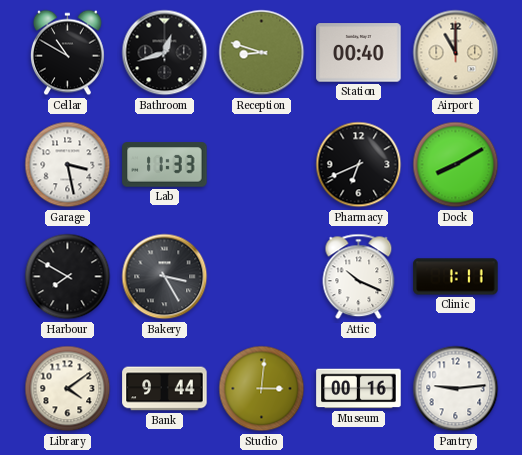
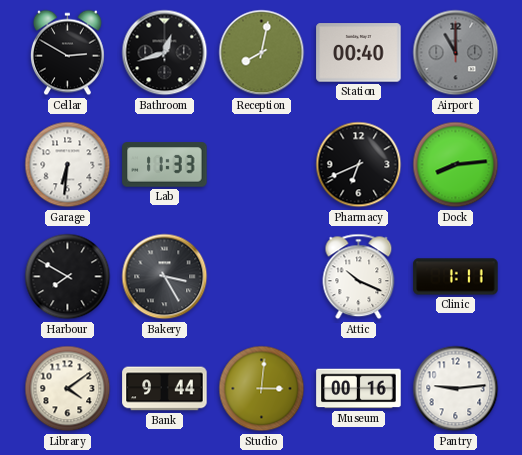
Cellar: 10:50 -> 2:50 (67, 53)
Reception: 8:48 -> 8:02 (262, 53)
Airport dial: cream -> grey (456, 53)
Garage: 3:28 -> 6:31 (68, 165)
Dock: 8:10 -> 8:14 (456, 165)
